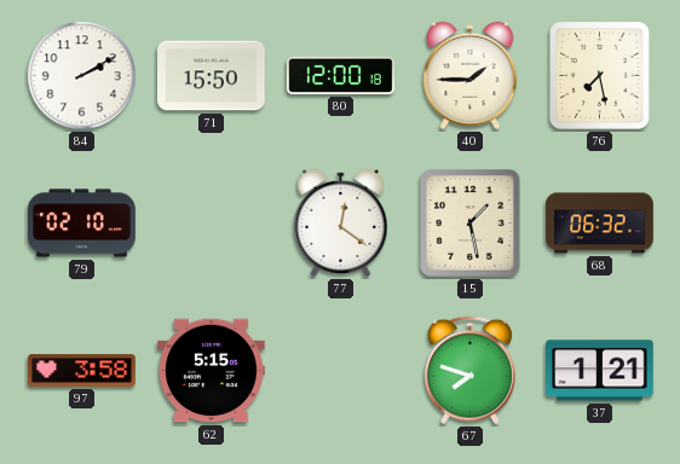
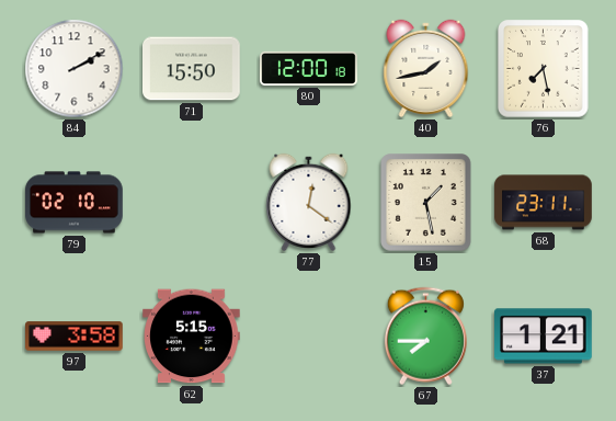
40: 1:45 -> 1:43 (426, 68)
68: 06:32 -> 23:11 (544, 203)
67: 7:48 -> 7:45 (425, 337)
